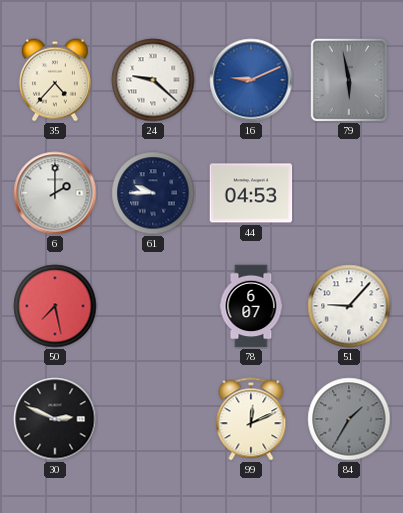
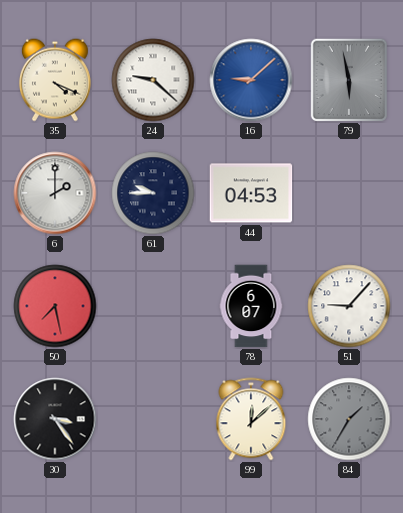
35: 4:37 -> 4:19 (55, 80)
16: 9:11 -> 9:08 (251, 80)
30: 2:49 -> 3:24 (55, 419)
99: 12:11 -> 12:08 (251, 419)
